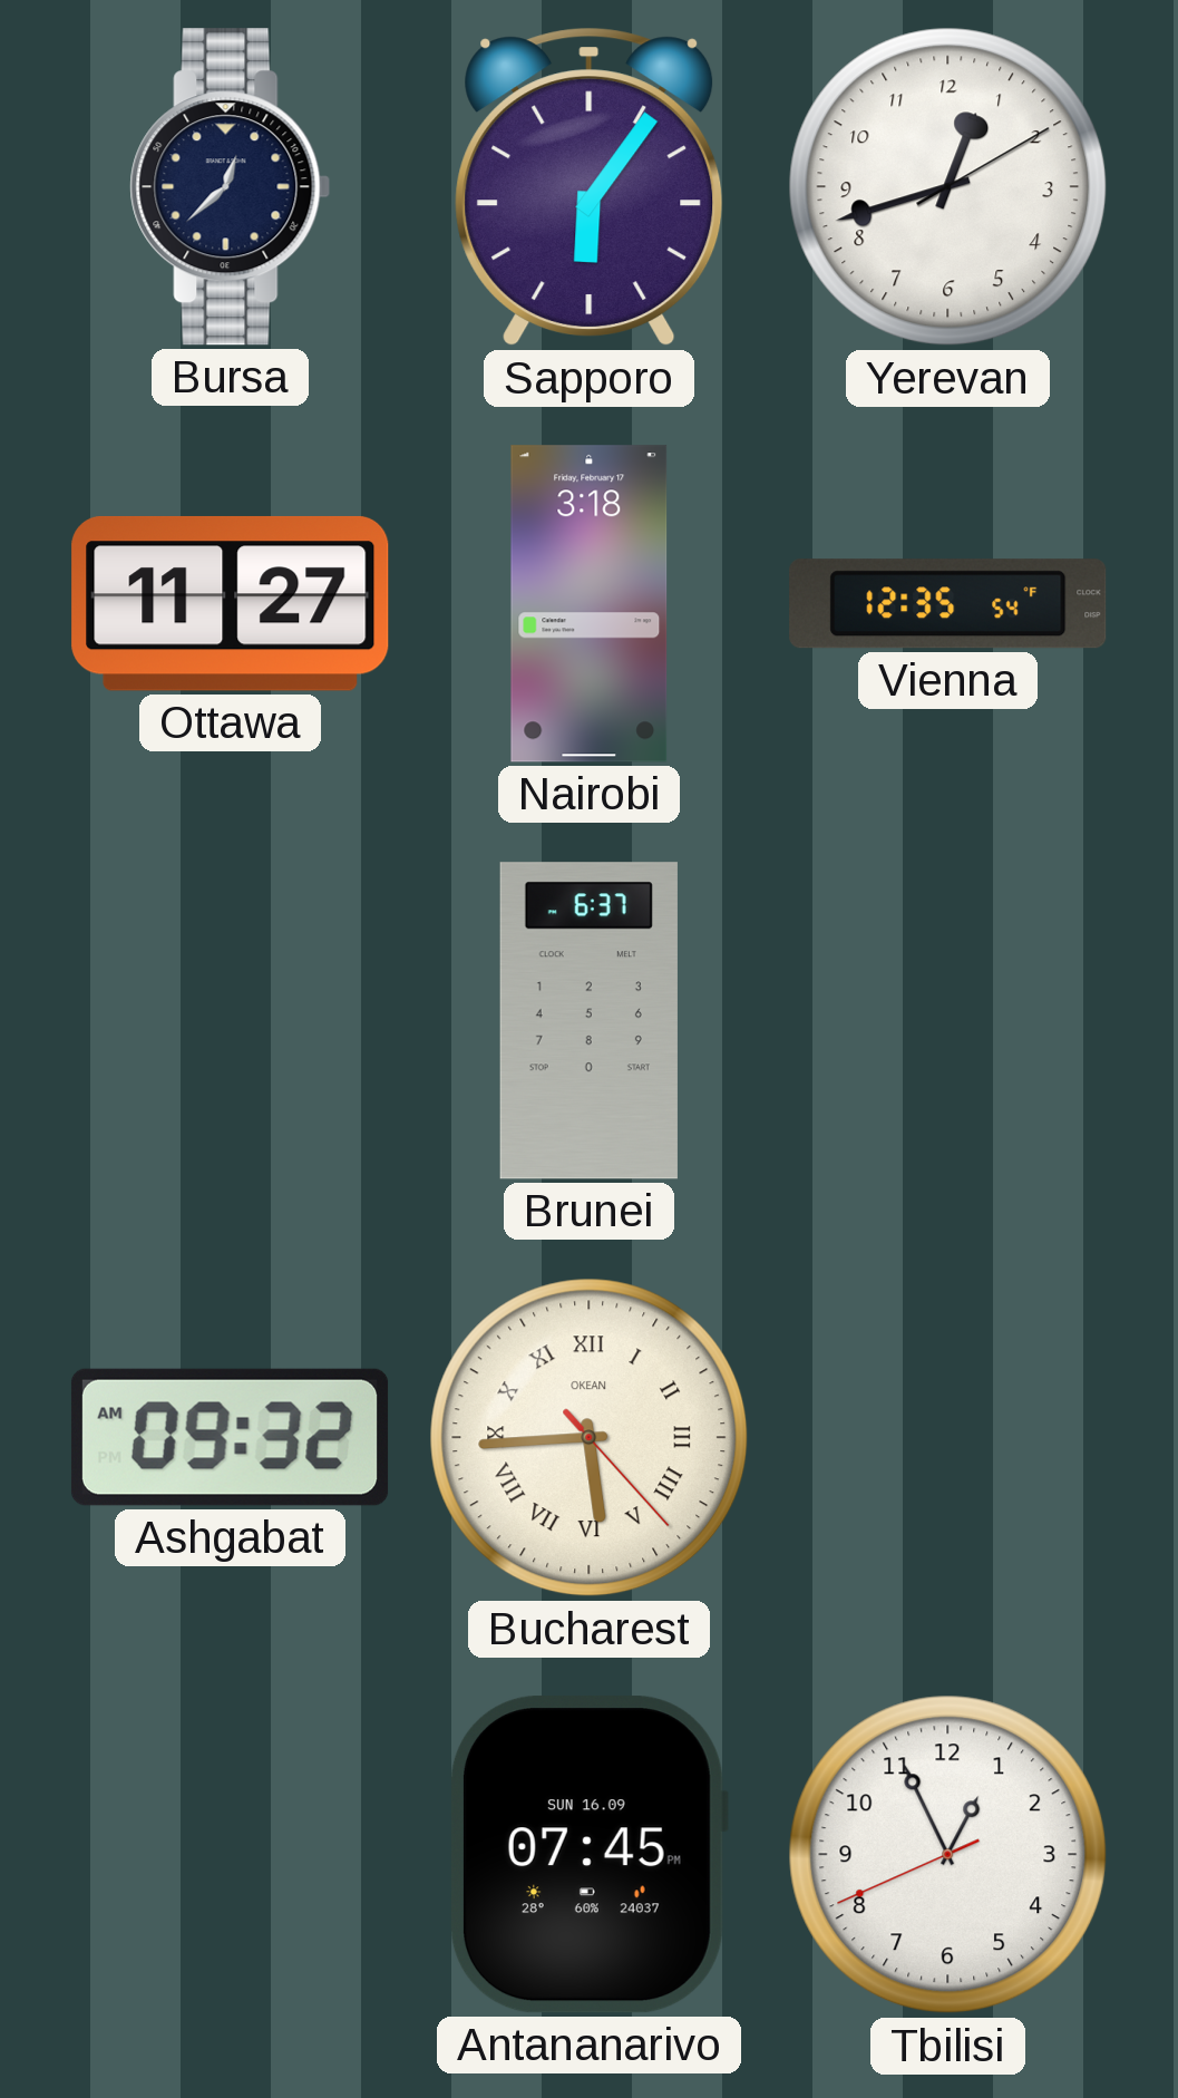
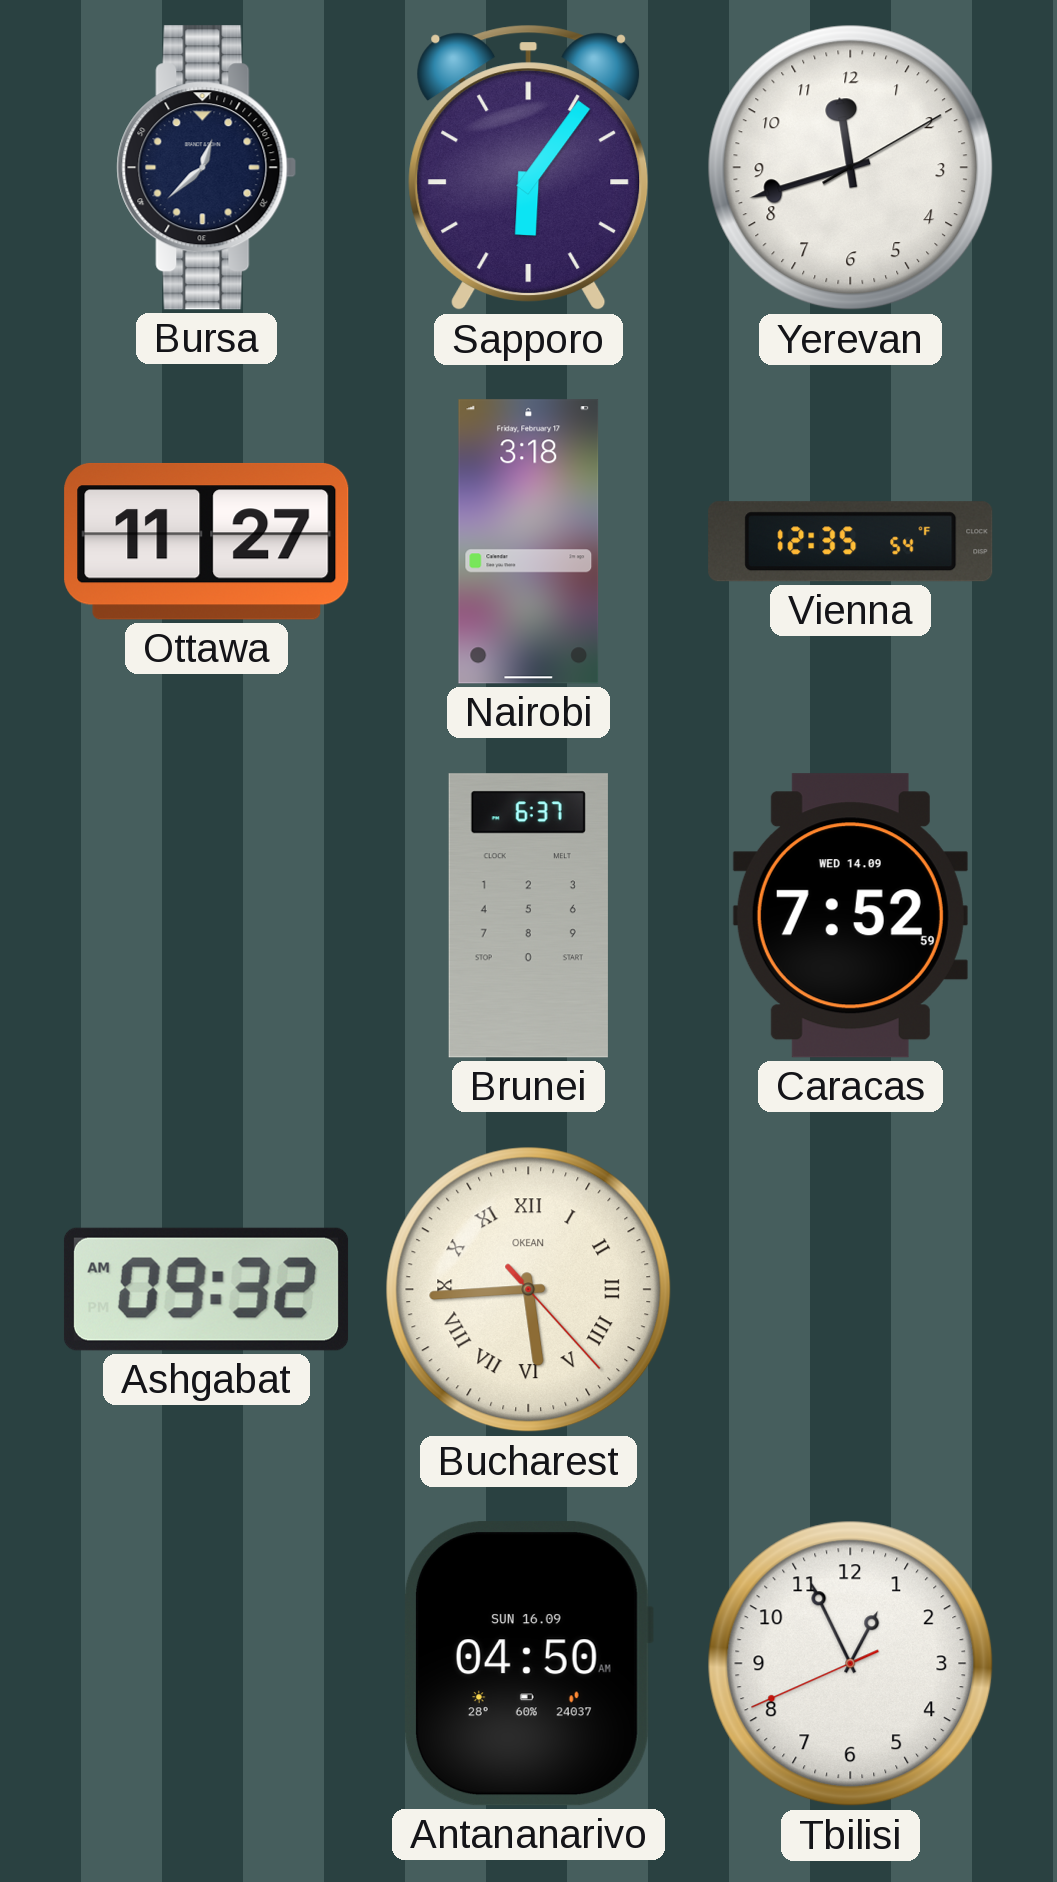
Yerevan: 12:42 -> 11:42 (851, 168)
Caracas: none -> 7:52 (850, 916)
Antananarivo: 07:45 -> 04:50 (528, 1664)
